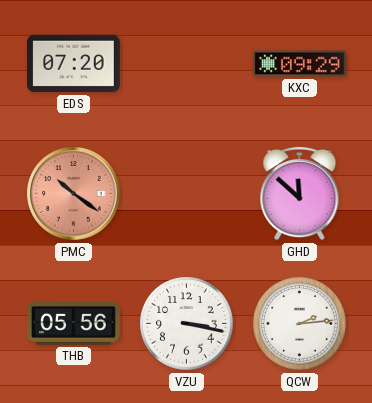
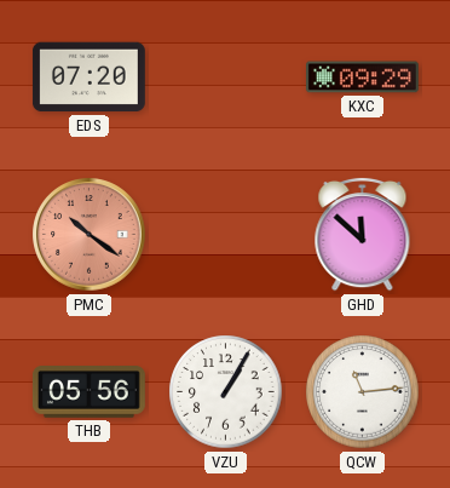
VZU: 3:17 -> 1:05 (226, 392)
QCW: 2:14 -> 11:14 (363, 392)
